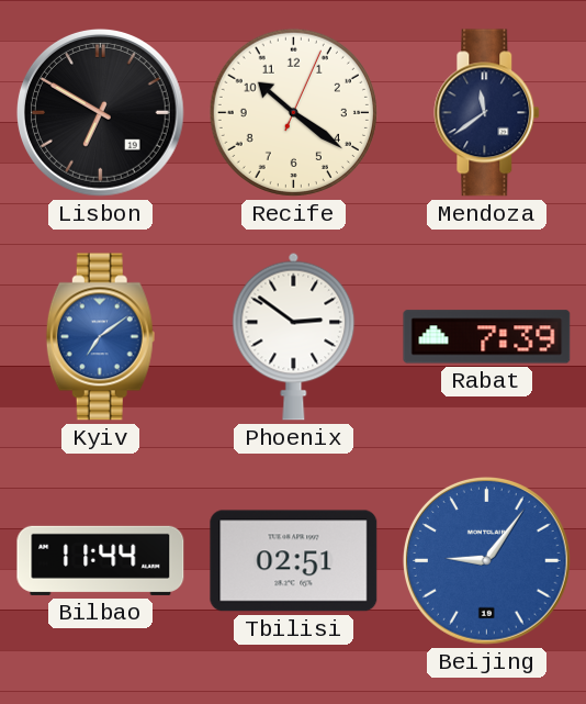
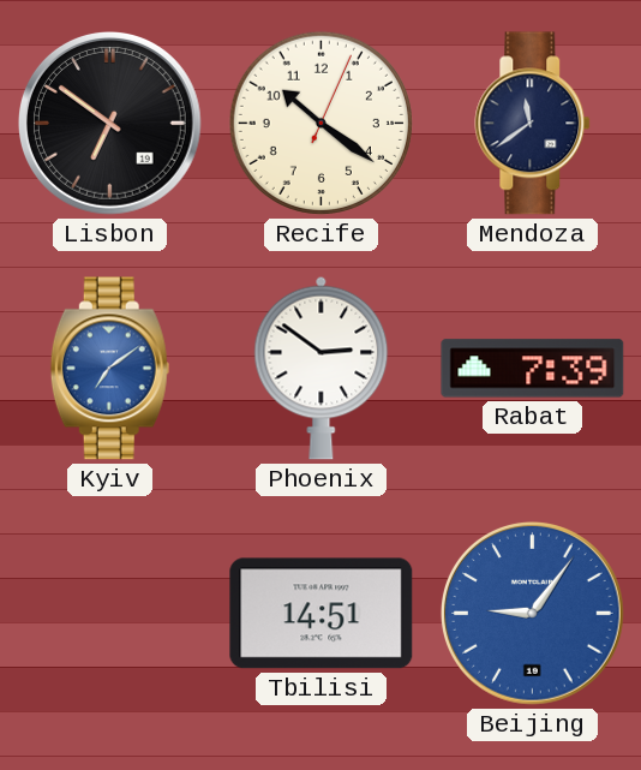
Lisbon: 6:50 -> 6:51 (110, 124)
Bilbao: 11:44 -> none (101, 560)
Tbilisi: 02:51 -> 14:51 (322, 614)
